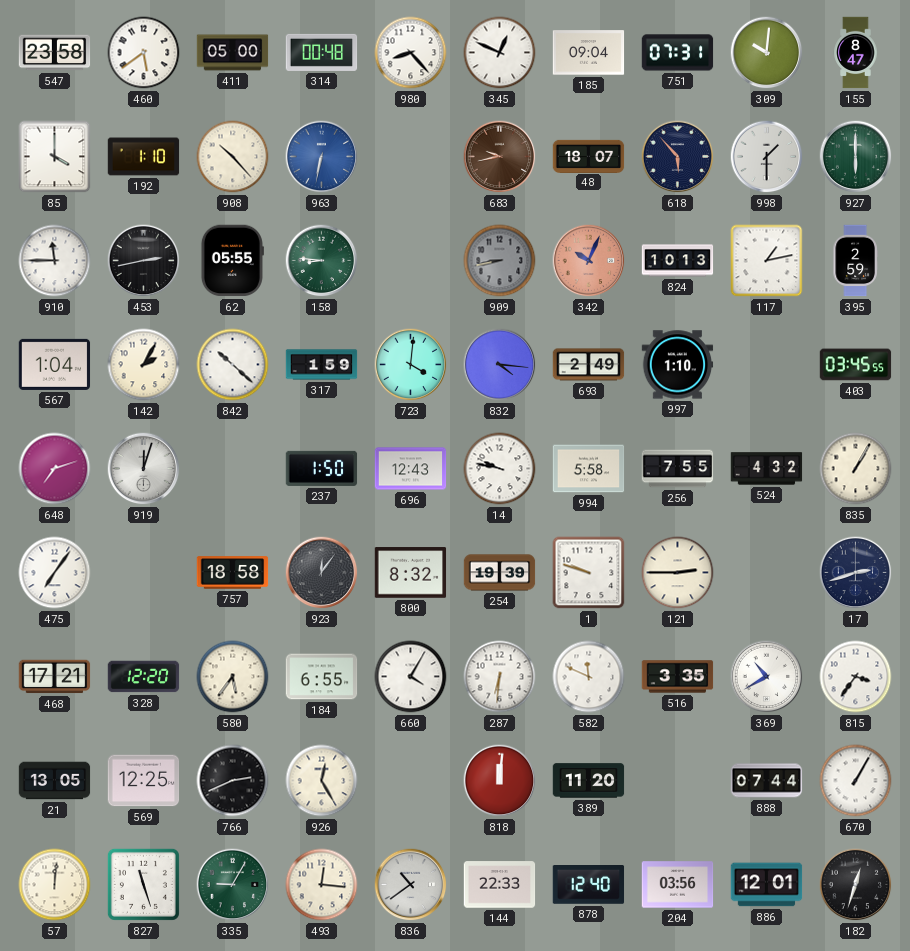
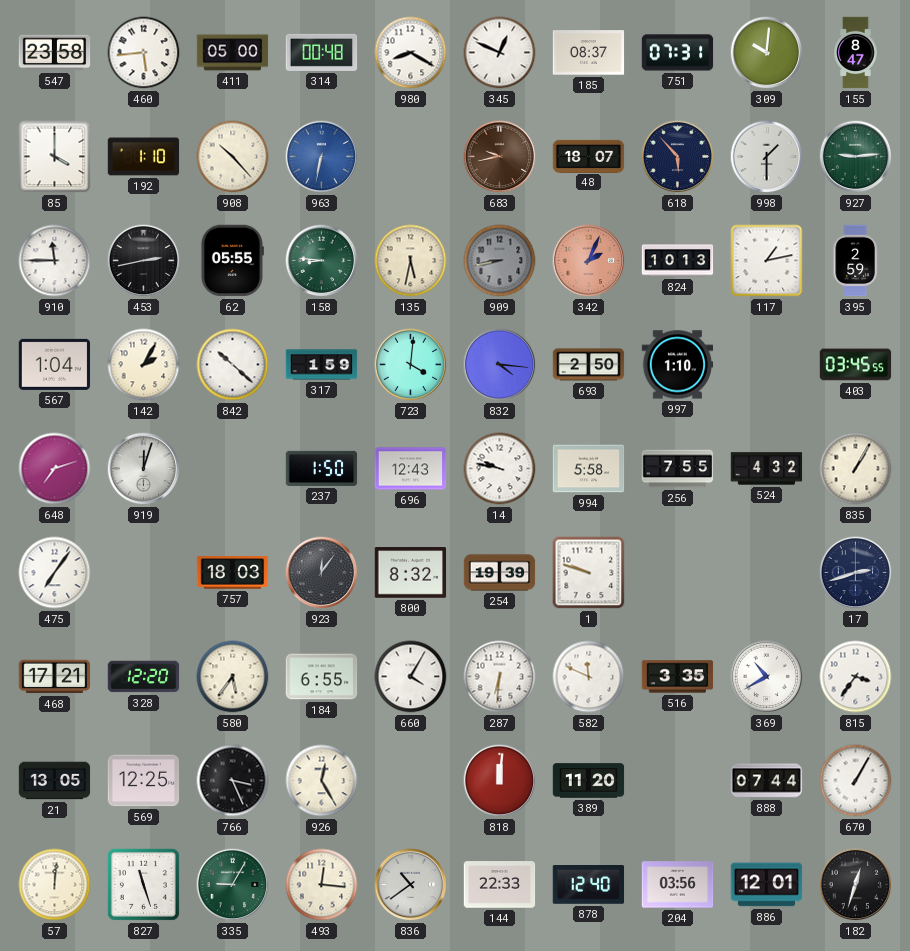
460: 5:39 -> 5:44 (144, 53)
980: 8:23 -> 8:20 (411, 53)
185: 09:04 -> 08:37 (589, 53)
927: 6:00 -> 9:14 (856, 157)
135: none -> 5:32 (411, 261)
342: 10:04 -> 2:04 (589, 261)
693: 2:49 -> 2:50 (589, 365)
757: 18:58 -> 18:03 (233, 573)
121: 2:45 -> none (678, 573)
766: 2:41 -> 3:26 (233, 781)
